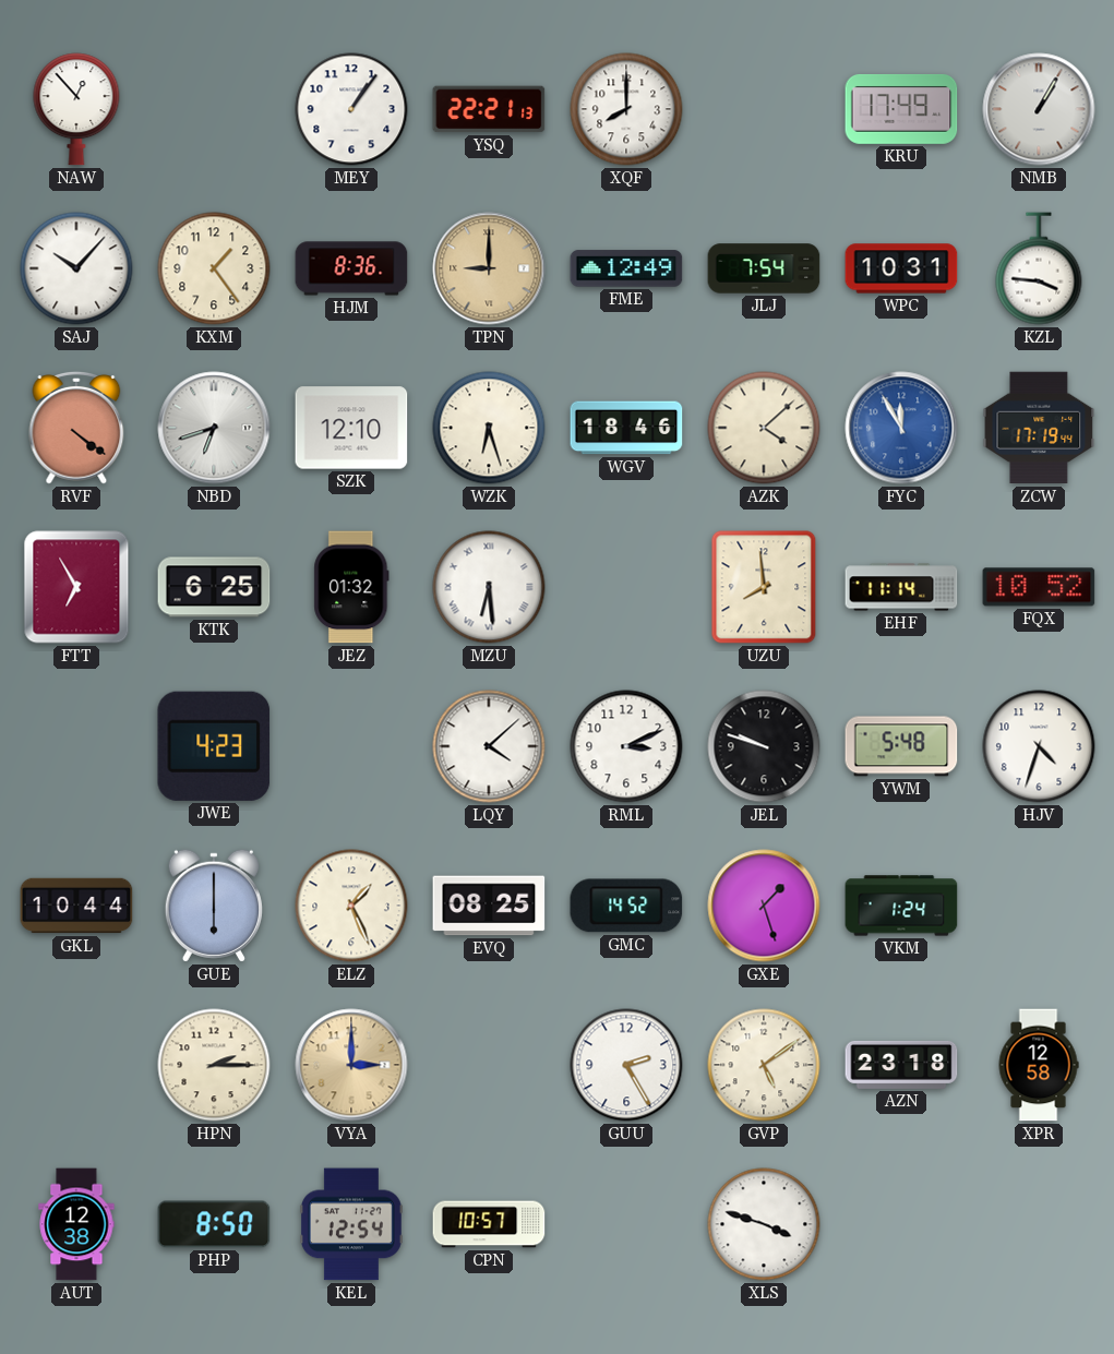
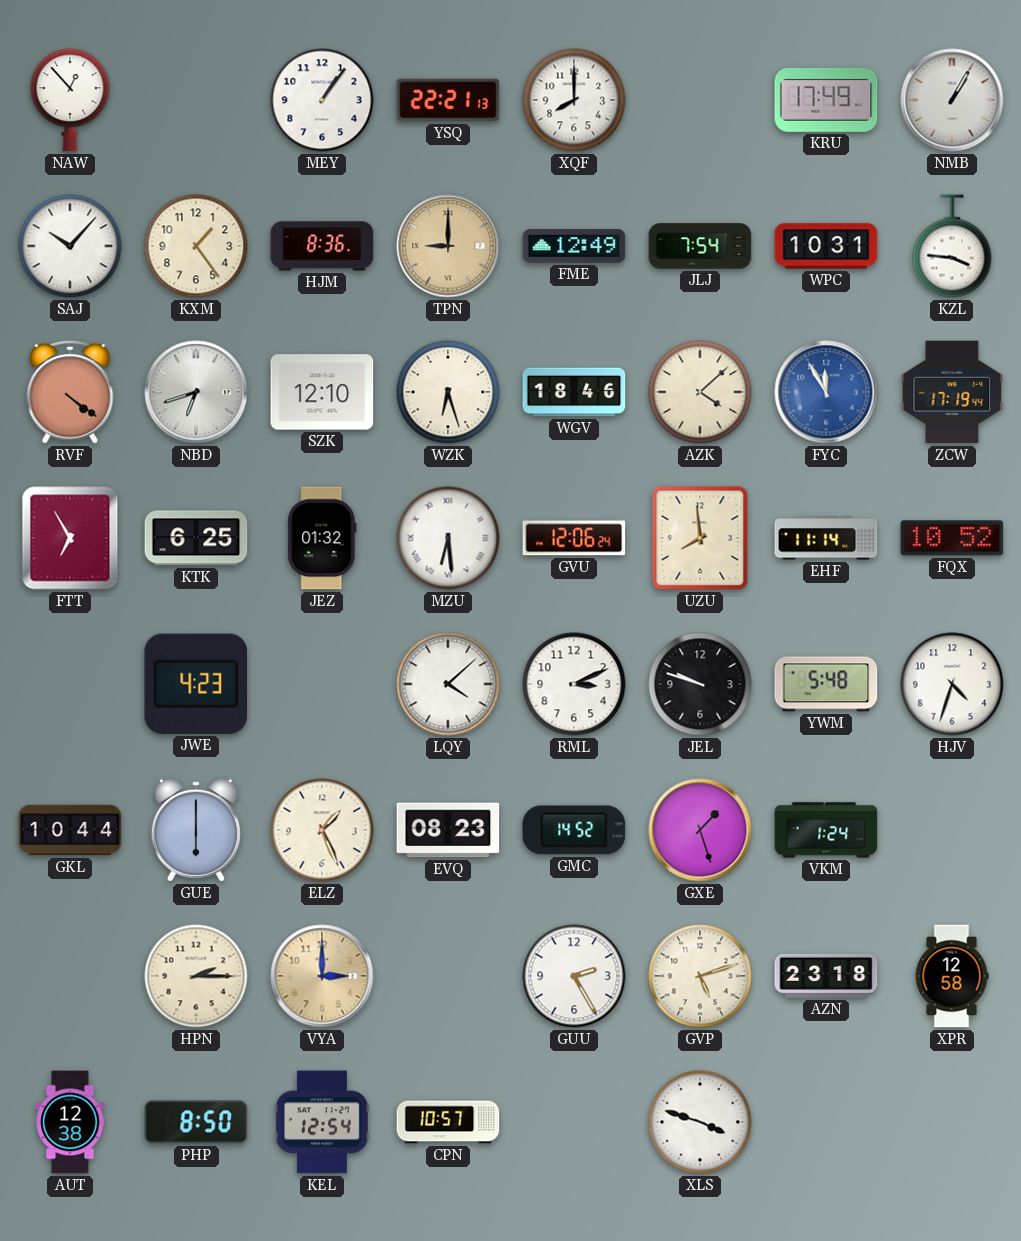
GVU: none -> 12:06 (574, 538)
EVQ: 08:25 -> 08:23 (448, 830)
GVP: 5:09 -> 5:12 (700, 976)
